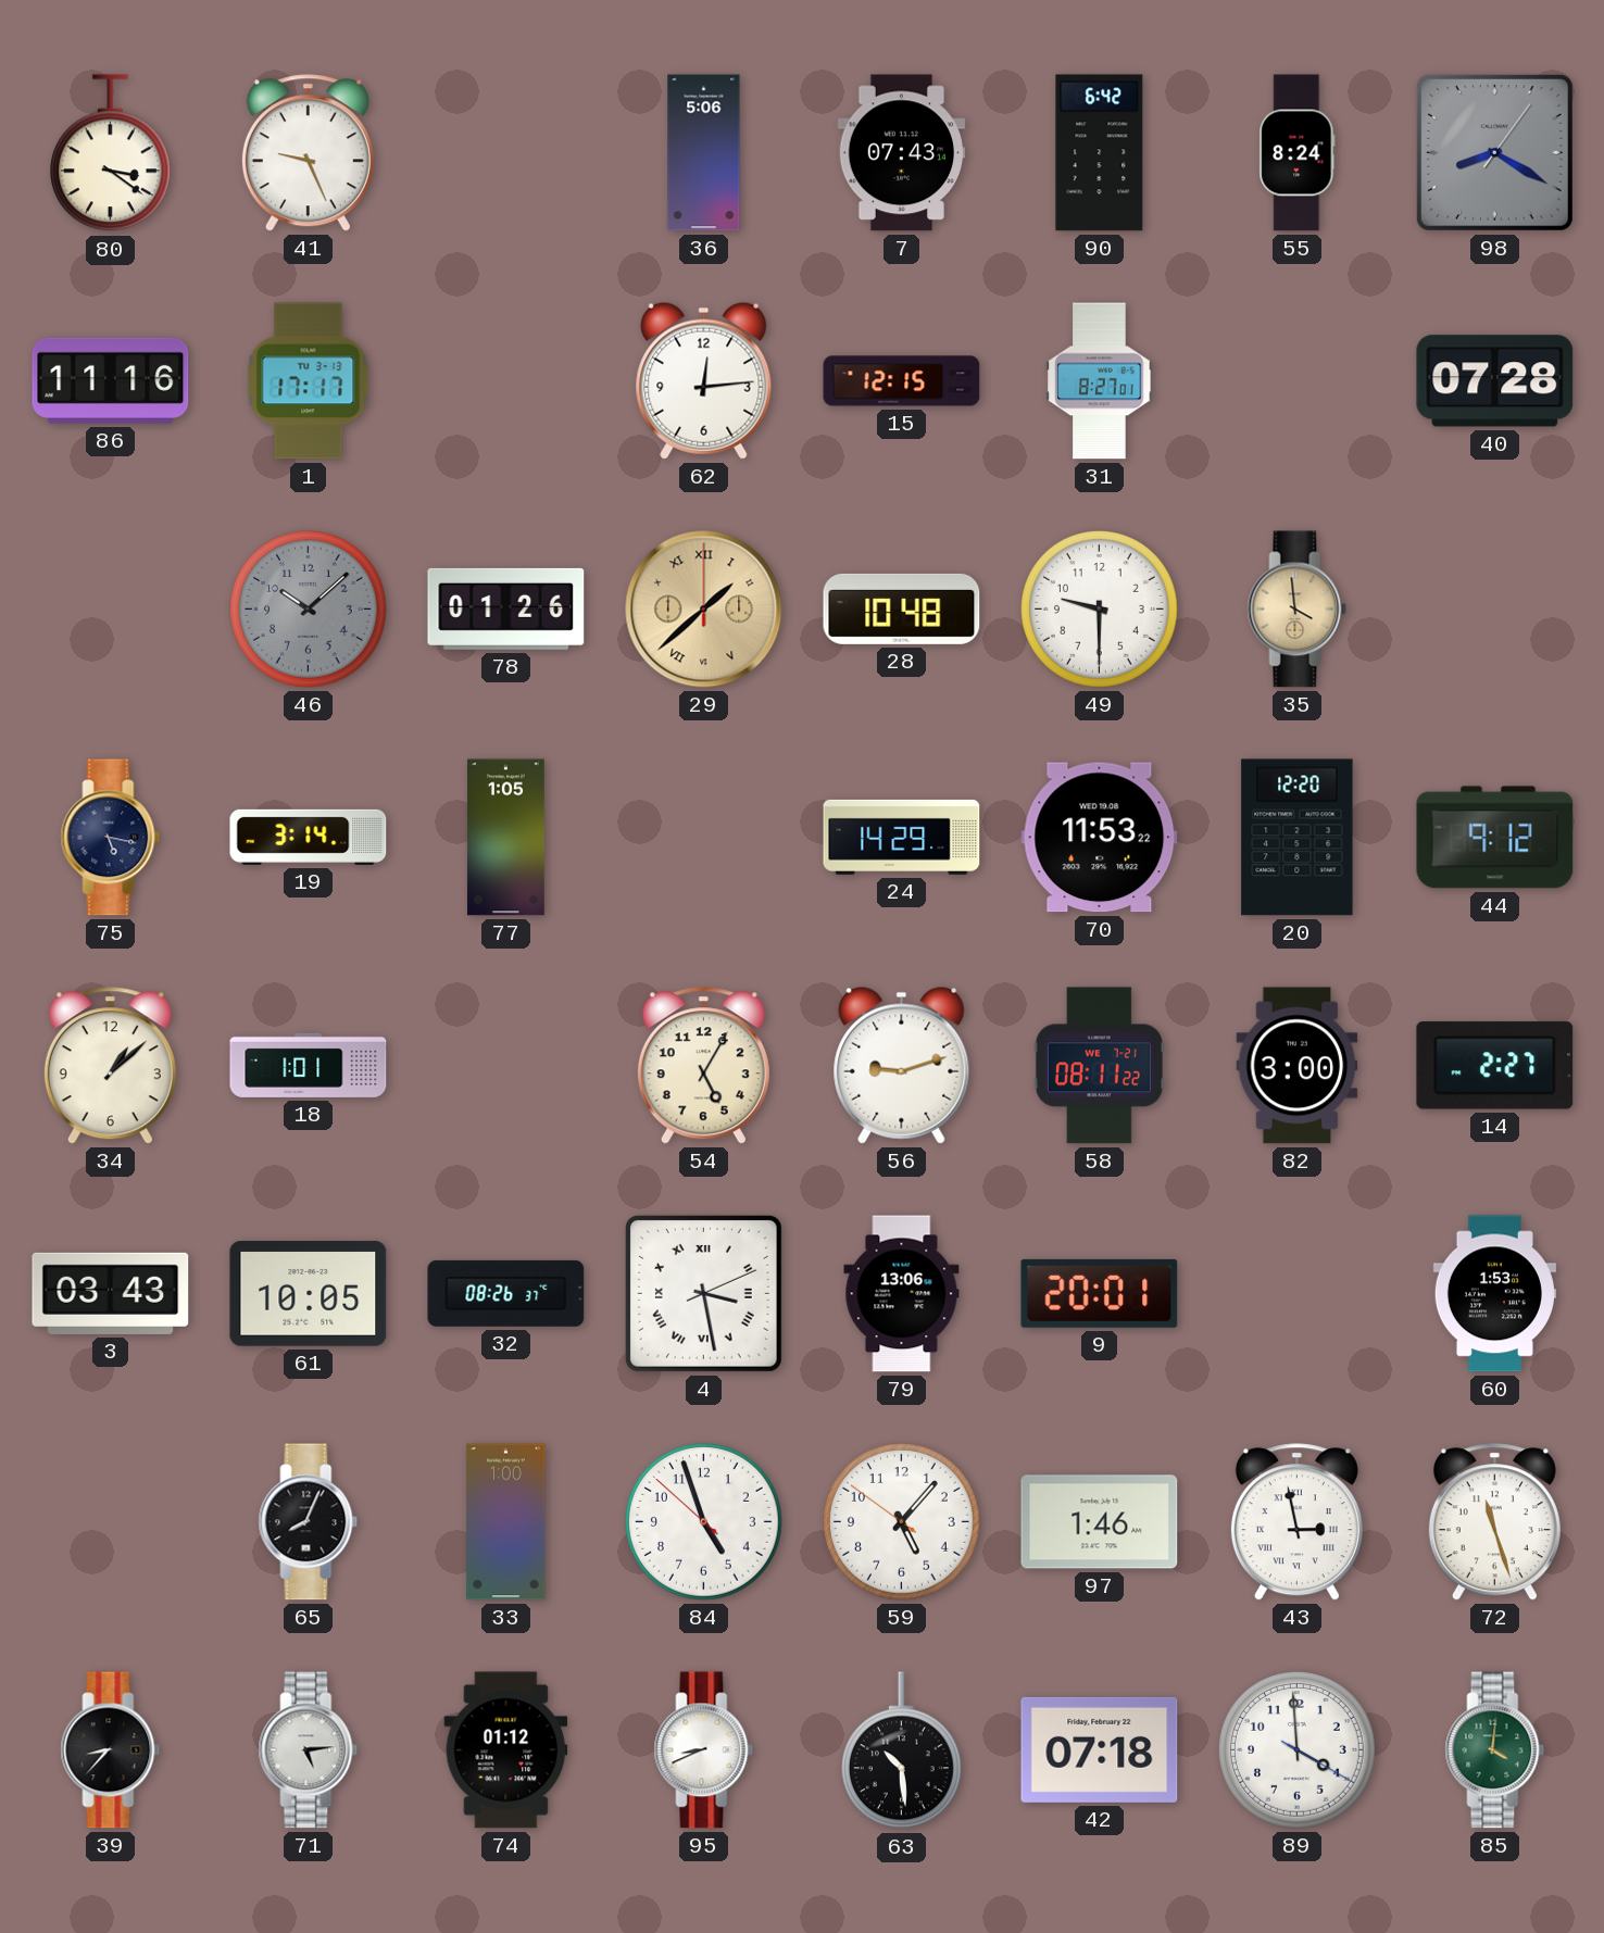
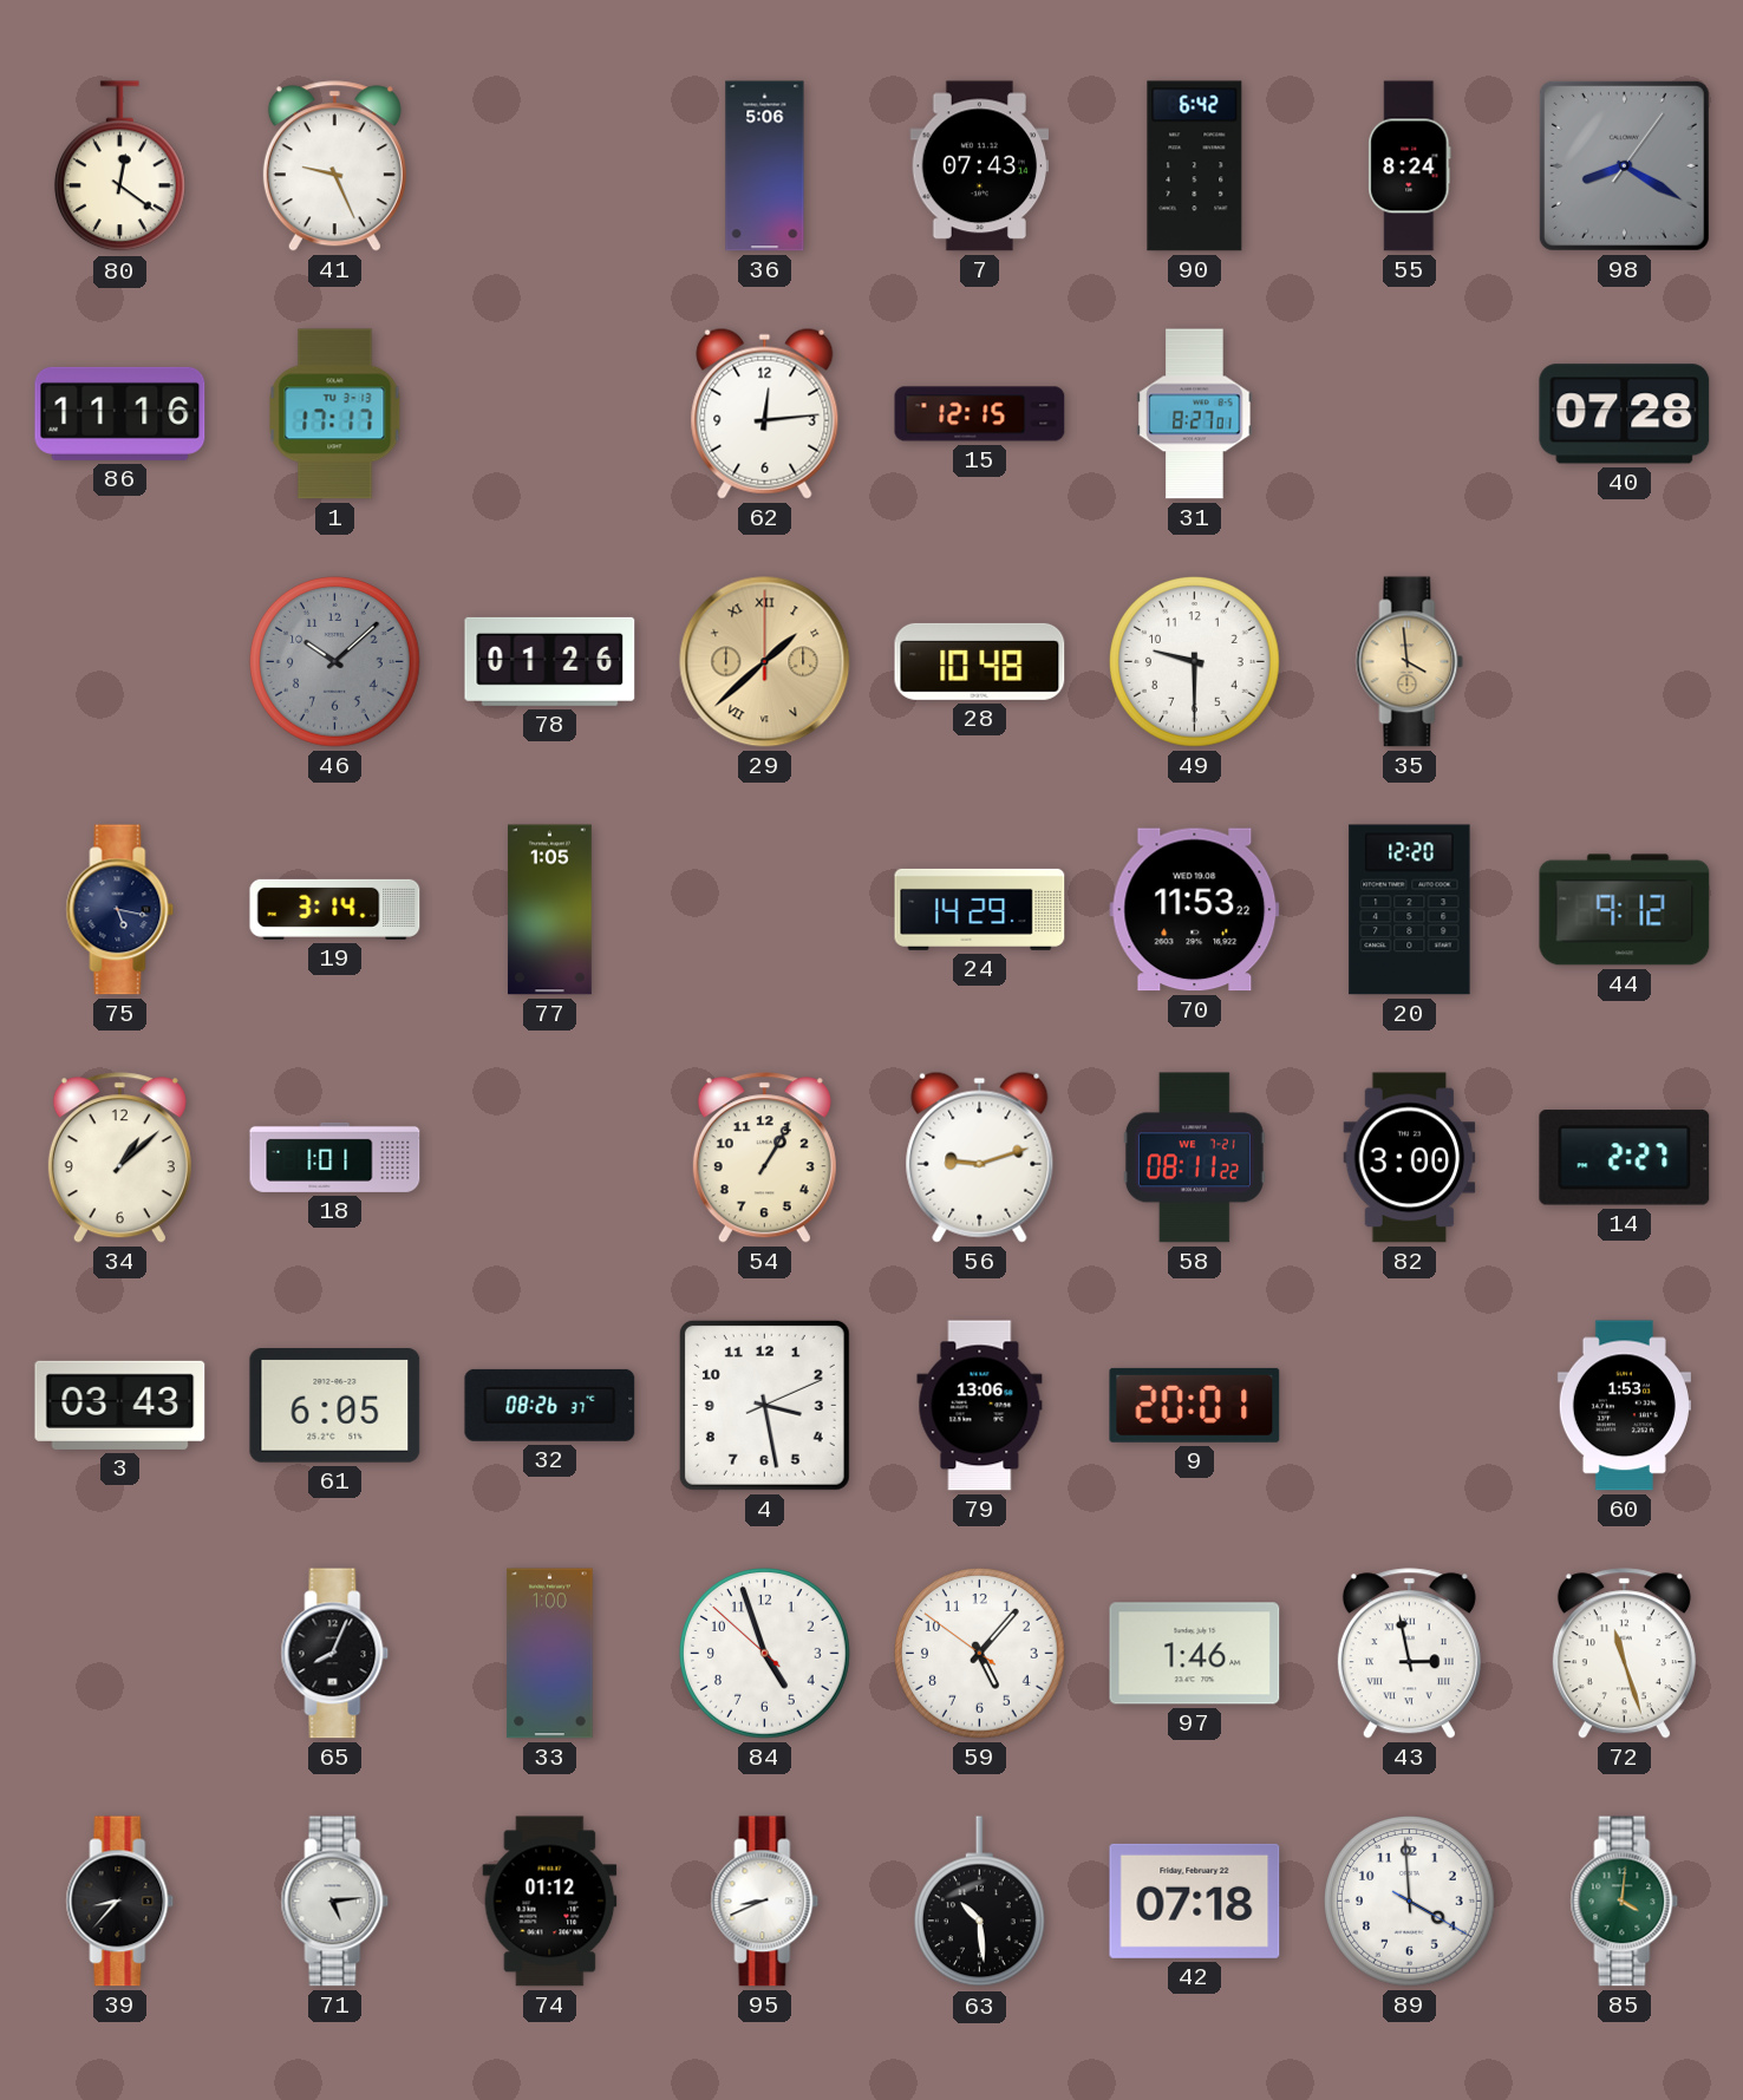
80: 3:21 -> 12:21 (119, 166)
54: 5:05 -> 1:05 (764, 1158)
61: 10:05 -> 6:05 (335, 1406)
4 numerals: Roman -> Arabic (764, 1405)
